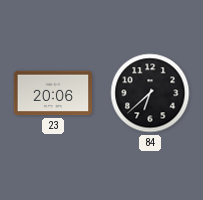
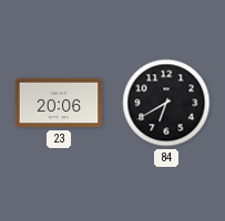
84: 6:38 -> 6:40 (166, 103)
